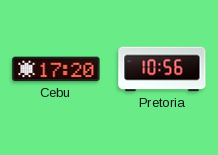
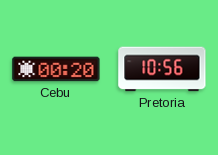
Cebu: 17:20 -> 00:20 (56, 69)
